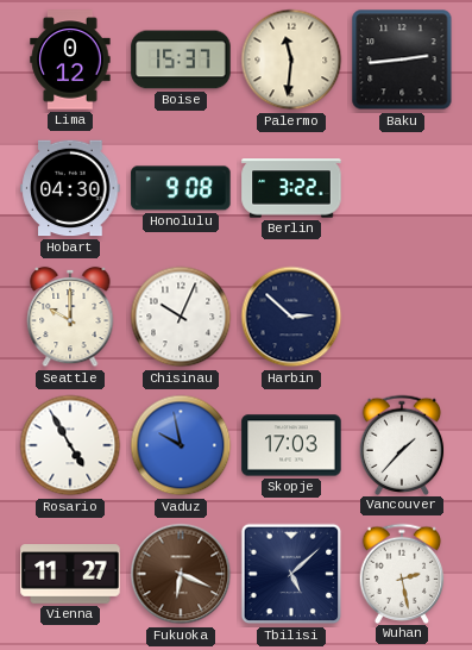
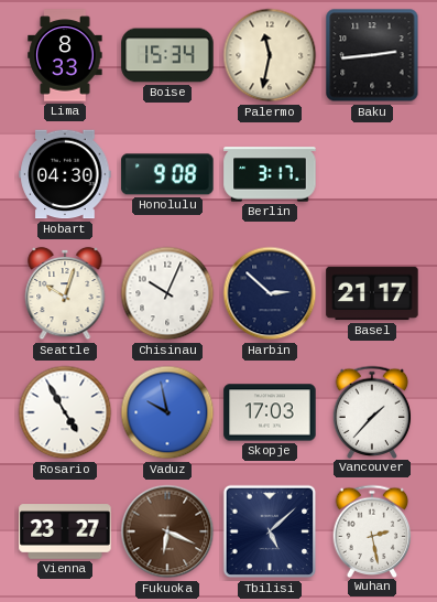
Lima: 0:12 -> 8:33 (65, 55)
Boise: 15:37 -> 15:34 (167, 55)
Palermo: 11:31 -> 11:32 (270, 55)
Berlin: 3:22 -> 3:17 (270, 174)
Seattle: 10:00 -> 10:03 (65, 293)
Basel: none -> 21:17 (372, 293)
Vienna: 11:27 -> 23:27 (65, 531)
